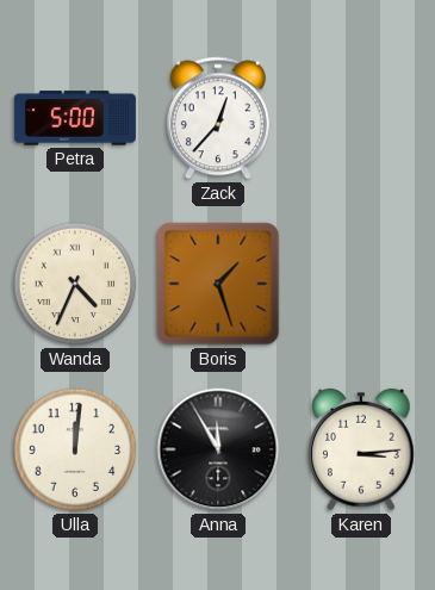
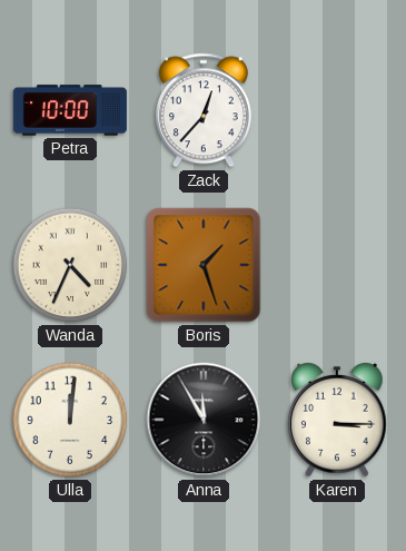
Petra: 5:00 -> 10:00 (70, 110)
Karen: 3:14 -> 3:15 (337, 421)
